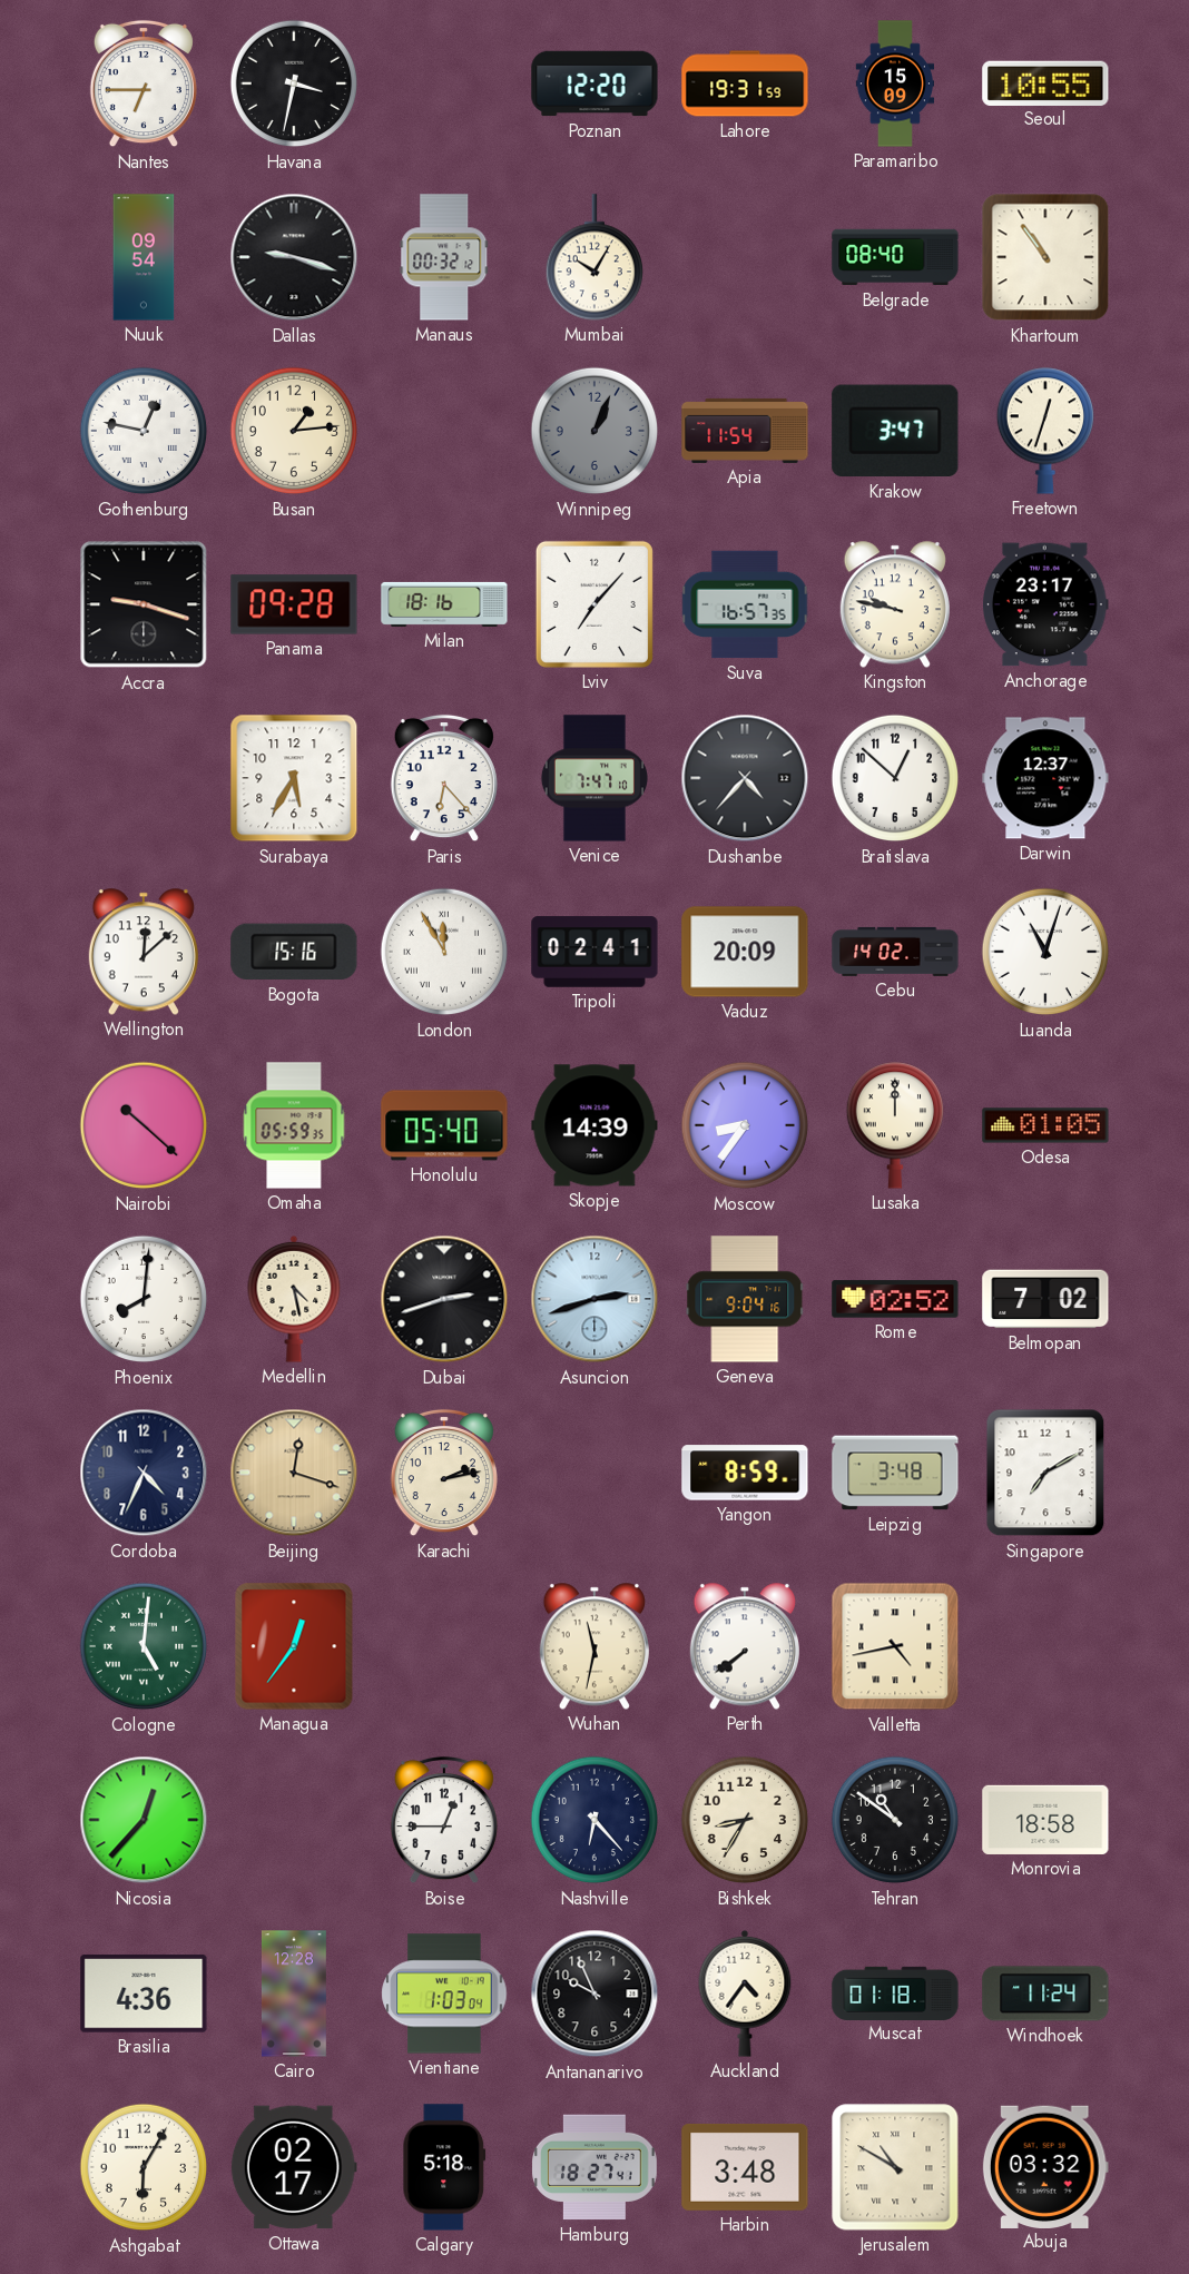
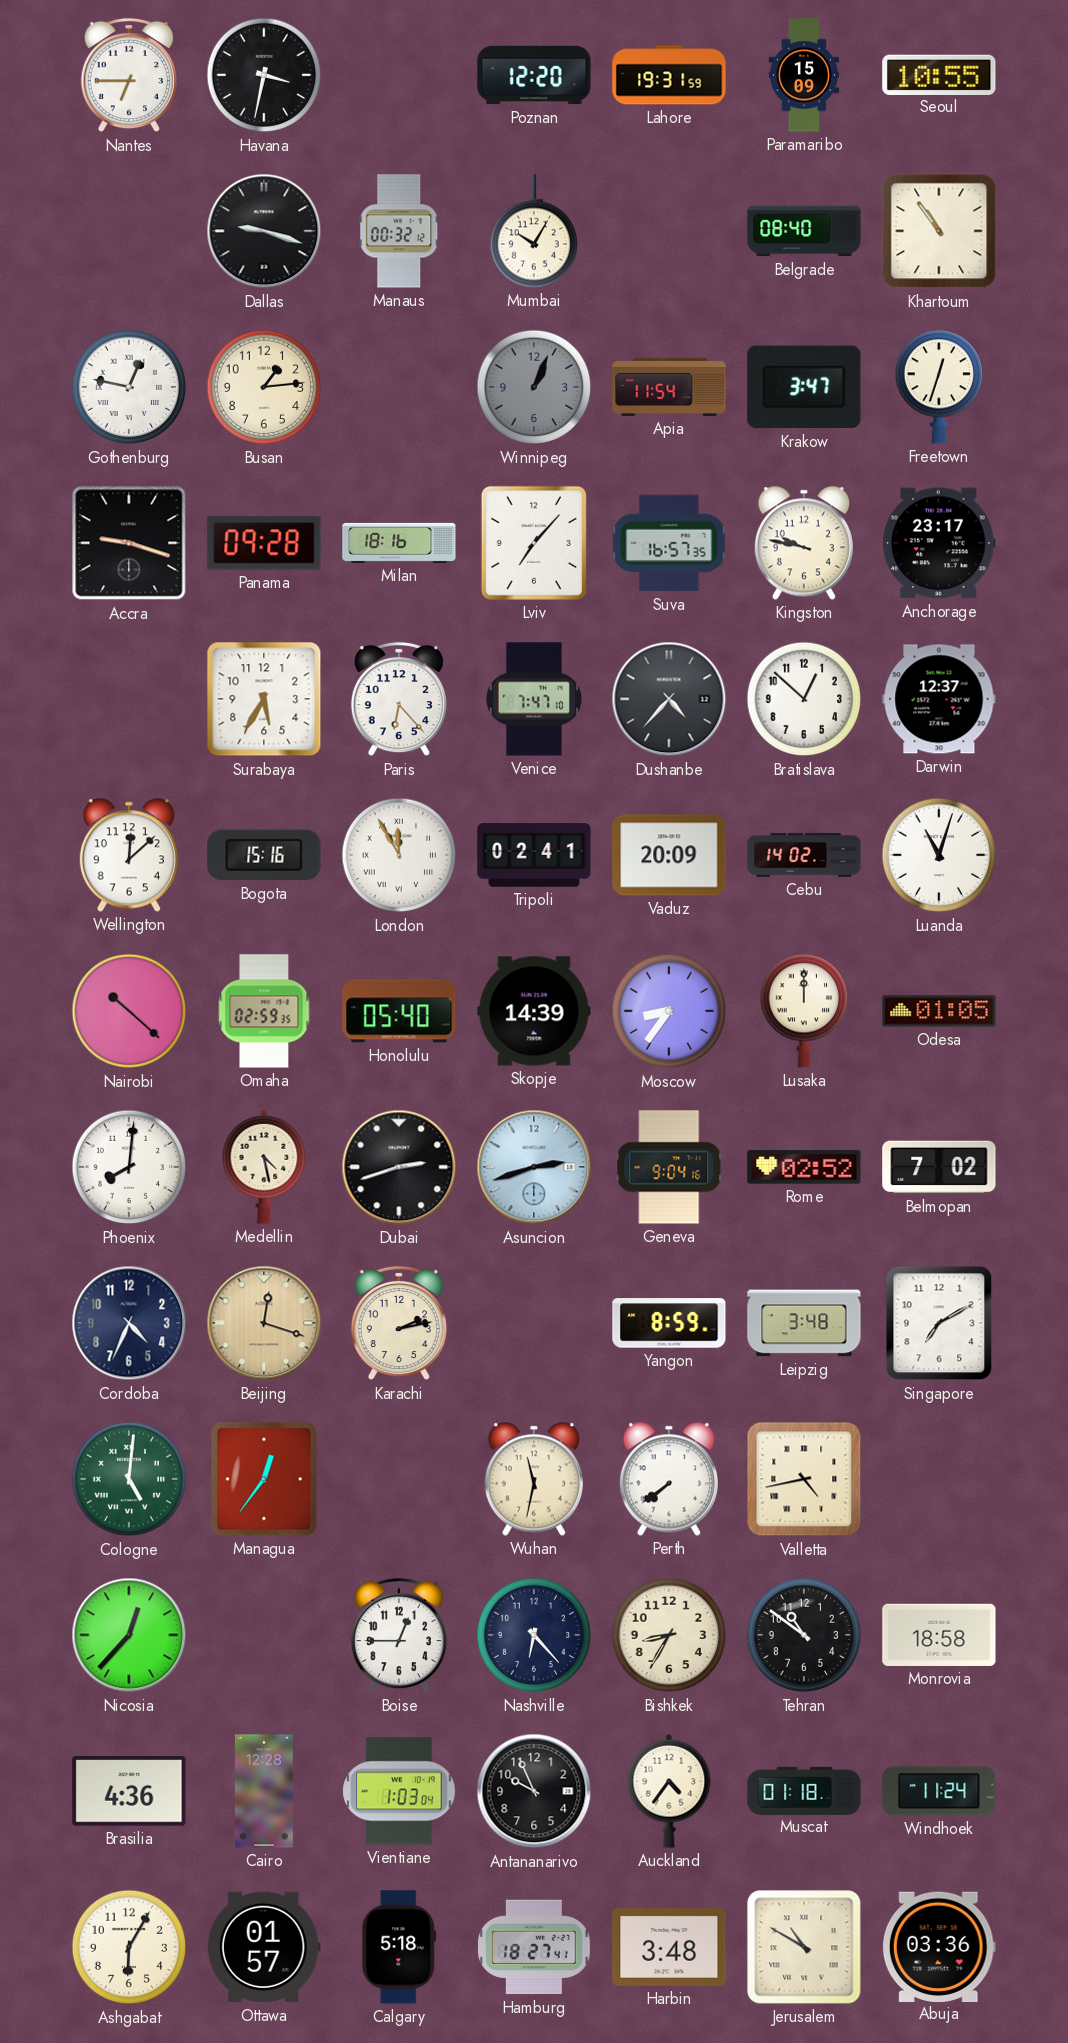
Nuuk: 09:54 -> none (144, 257)
Omaha: 05:59 -> 02:59 (264, 1011)
Ottawa: 02:17 -> 01:57 (264, 1947)
Abuja: 03:32 -> 03:36 (939, 1946)
